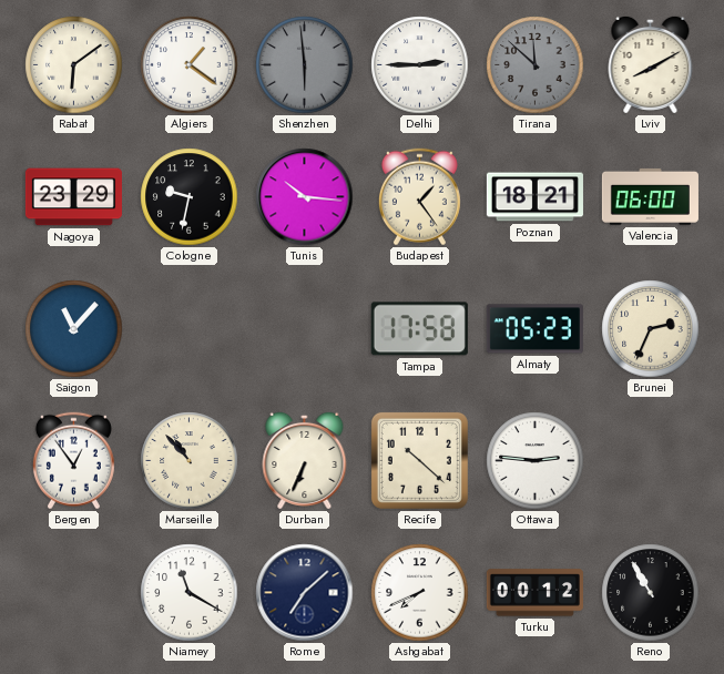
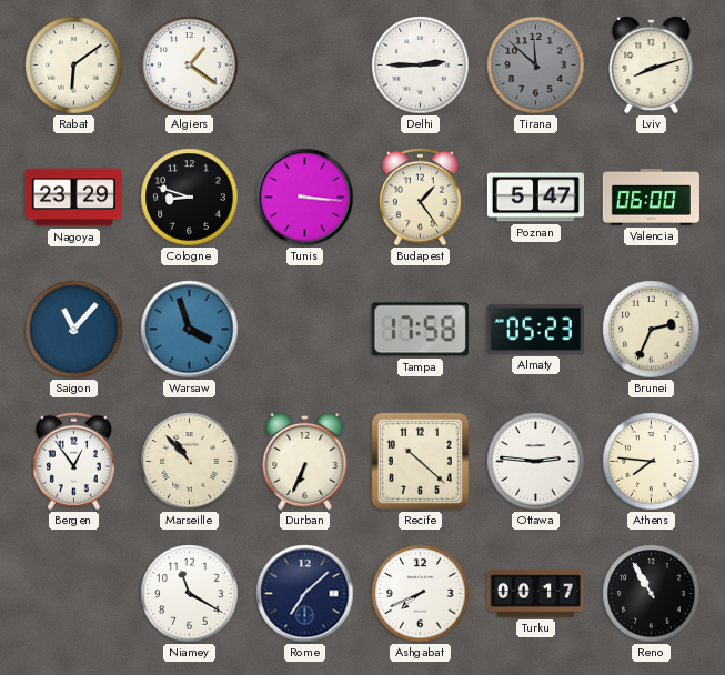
Shenzhen: 5:59 -> none (305, 65)
Lviv: 8:10 -> 8:12 (652, 64)
Cologne: 9:32 -> 8:48 (190, 198)
Tunis: 10:16 -> 3:16 (305, 198)
Poznan: 18:21 -> 5:47 (535, 198)
Warsaw: none -> 3:57 (190, 330)
Athens: none -> 7:46 (652, 462)
Turku: 00:12 -> 00:17 (535, 594)
